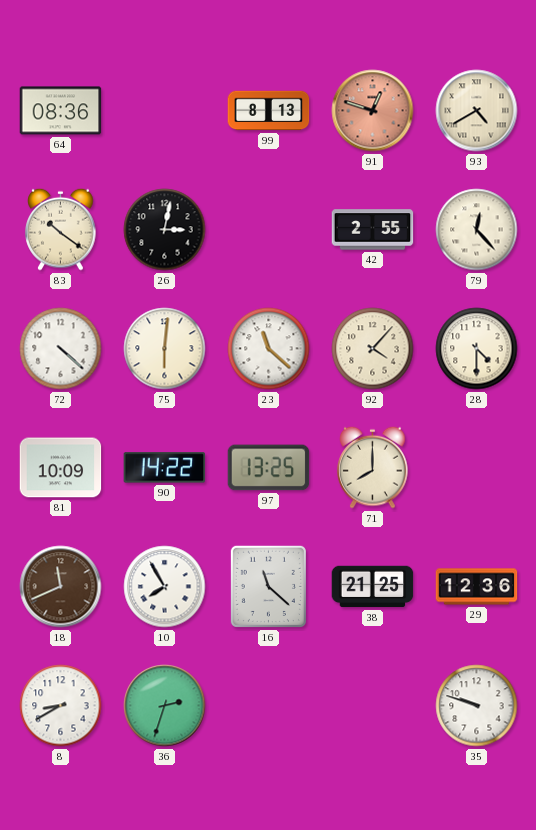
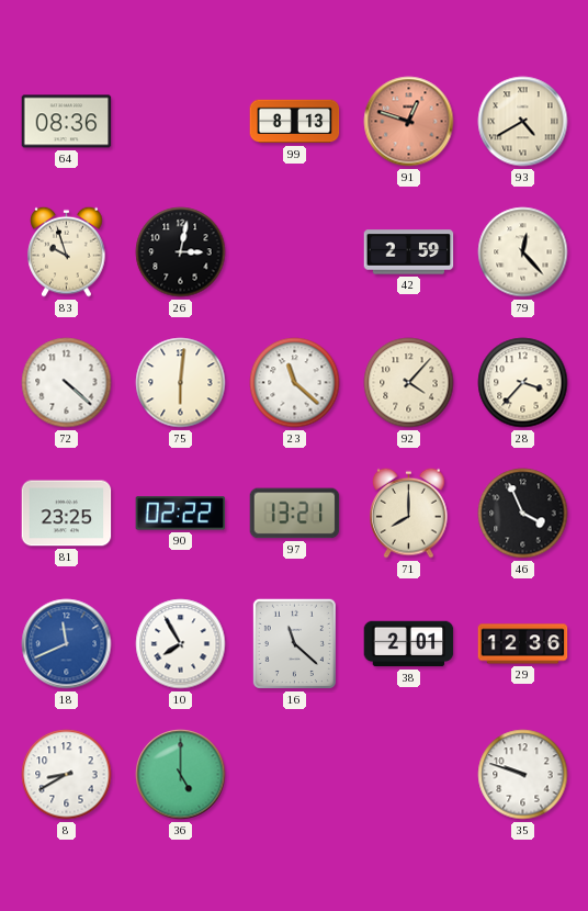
83: 10:21 -> 9:57 (67, 251)
42: 2:55 -> 2:59 (409, 252)
28: 4:30 -> 3:37 (523, 383)
81: 10:09 -> 23:25 (67, 514)
90: 14:22 -> 02:22 (181, 514)
97: 13:25 -> 13:21 (295, 514)
46: none -> 3:56 (523, 514)
18 dial: brown -> blue (67, 644)
38: 21:25 -> 2:01 (409, 644)
36: 2:33 -> 5:00 (181, 775)
